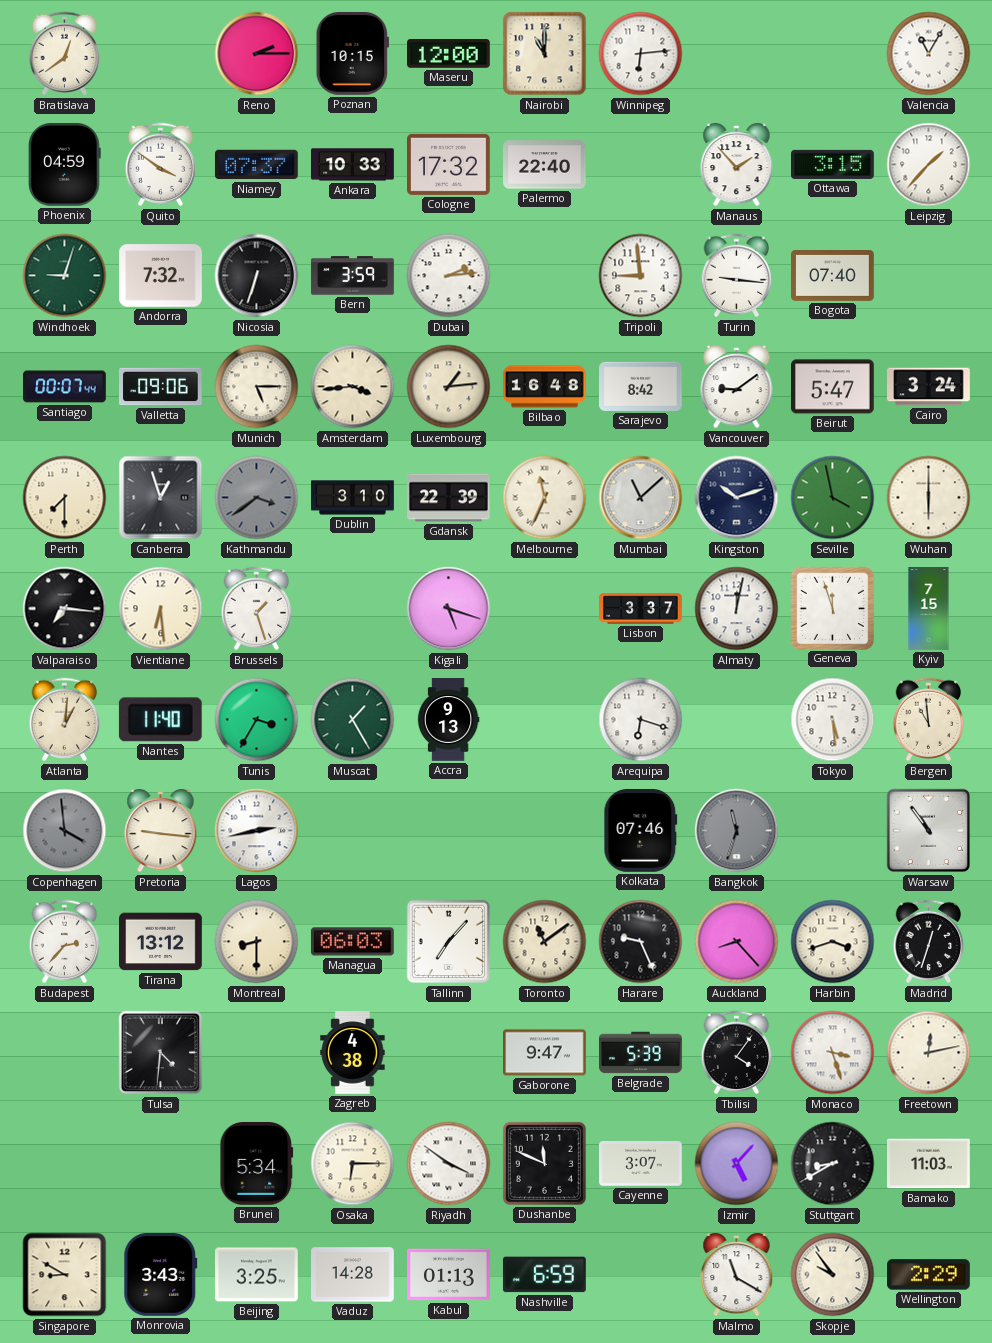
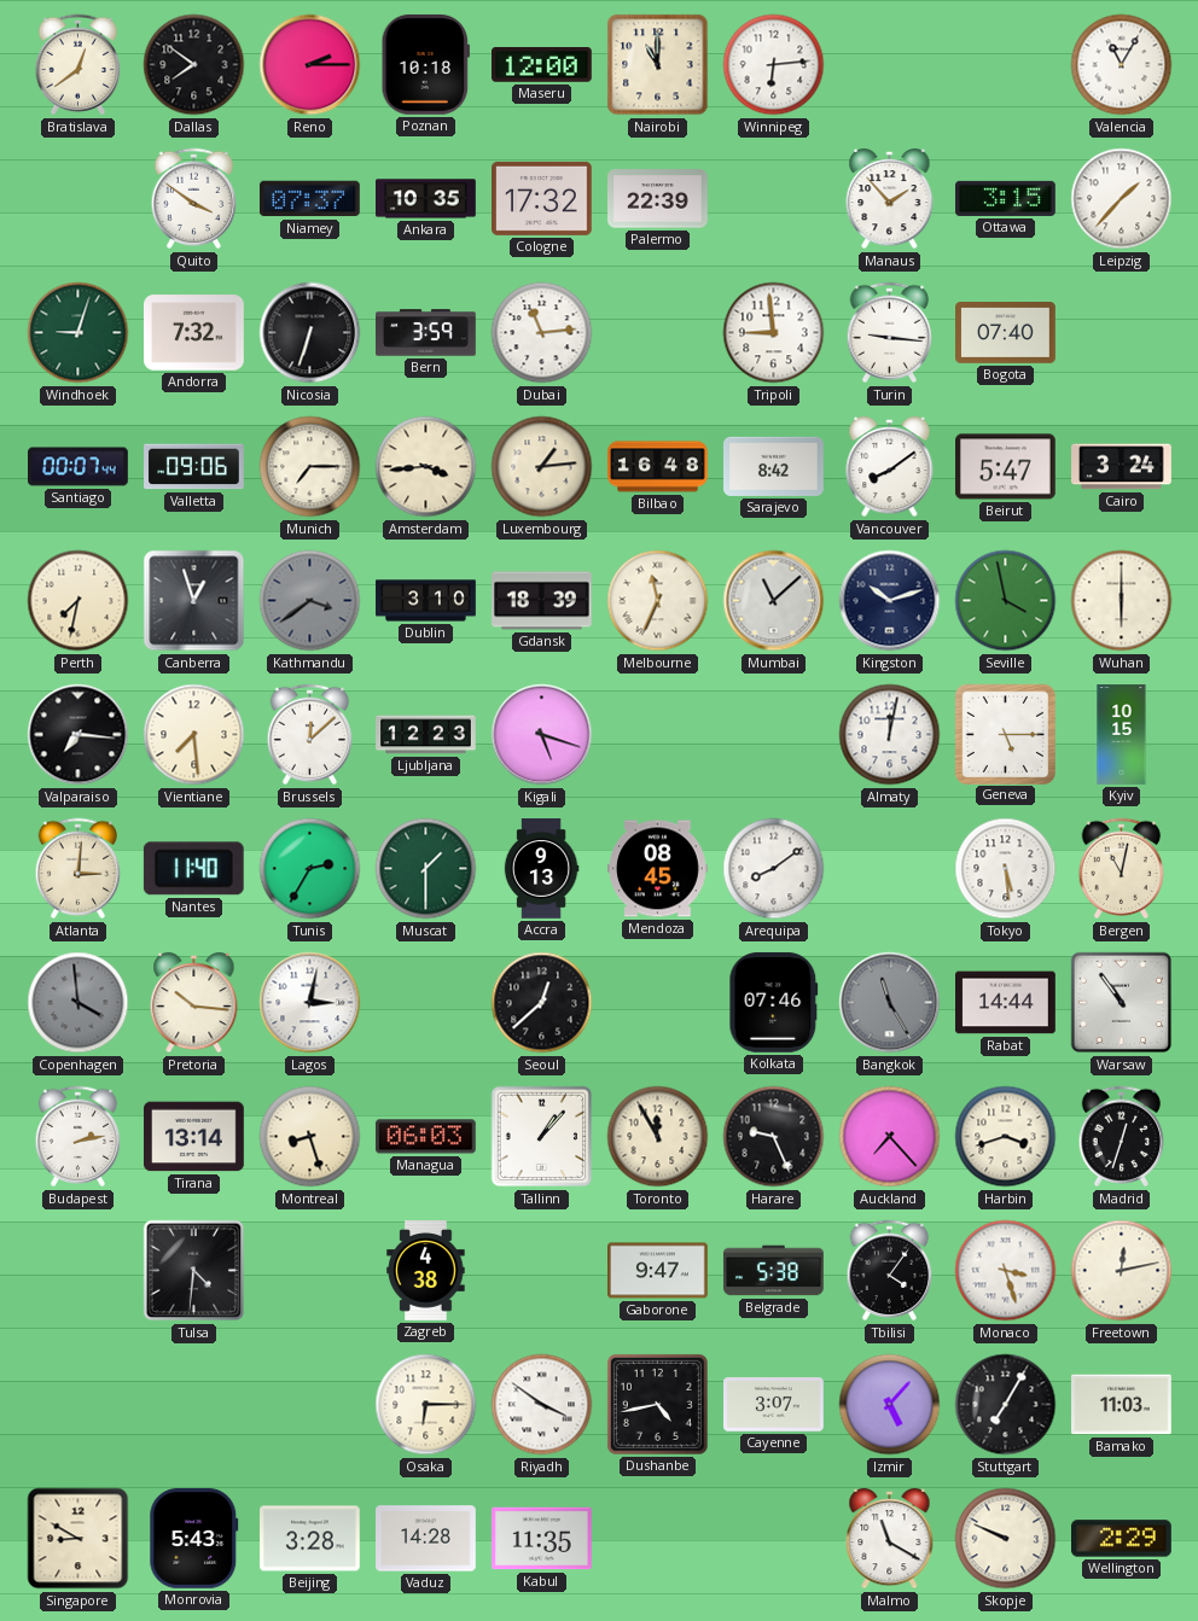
Dallas: none -> 7:51 (194, 65)
Poznan: 10:15 -> 10:18 (425, 64)
Phoenix: 04:59 -> none (65, 165)
Ankara: 10:33 -> 10:35 (426, 199)
Palermo: 22:40 -> 22:39 (658, 199)
Dubai: 2:14 -> 11:14 (542, 333)
Munich: 5:15 -> 7:15 (310, 467)
Vancouver: 9:09 -> 8:09 (890, 467)
Perth: 7:30 -> 7:32 (78, 601)
Gdansk: 22:39 -> 18:39 (542, 601)
Vientiane: 6:29 -> 7:29 (194, 735)
Brussels: 1:27 -> 12:08 (310, 735)
Ljubljana: none -> 12:23 (426, 735)
Lisbon: 3:37 -> none (641, 609)
Geneva: 11:57 -> 5:15 (1005, 734)
Kyiv: 7:15 -> 10:15 (1122, 735)
Atlanta: 1:01 -> 3:01 (78, 869)
Tunis: 3:35 -> 2:35 (310, 869)
Muscat: 1:25 -> 1:30 (426, 869)
Mendoza: none -> 08:45 (658, 869)
Arequipa: 6:18 -> 8:09 (774, 869)
Bergen: 10:59 -> 11:02 (1122, 869)
Pretoria: 9:16 -> 10:16 (194, 1003)
Lagos: 2:43 -> 3:02 (310, 1003)
Seoul: none -> 12:38 (542, 1003)
Bangkok: 11:33 -> 11:25 (890, 1003)
Rabat: none -> 14:44 (1006, 1003)
Budapest: 2:37 -> 2:13 (78, 1137)
Tirana: 13:12 -> 13:14 (194, 1137)
Montreal: 8:30 -> 8:27 (310, 1137)
Tallinn: 7:07 -> 1:07 (542, 1137)
Toronto: 11:09 -> 11:55 (658, 1137)
Auckland: 8:23 -> 7:23 (890, 1137)
Belgrade: 5:39 -> 5:38 (774, 1271)
Brunei: 5:34 -> none (257, 1164)
Dushanbe: 11:49 -> 4:43 (657, 1404)
Stuttgart: 8:40 -> 7:05 (1006, 1405)
Monrovia: 3:43 -> 5:43 (194, 1538)
Beijing: 3:25 -> 3:28 (310, 1539)
Kabul: 01:13 -> 11:35 (542, 1539)
Nashville: 6:59 -> none (545, 1275)
Skopje: 9:54 -> 9:49 (1006, 1539)
